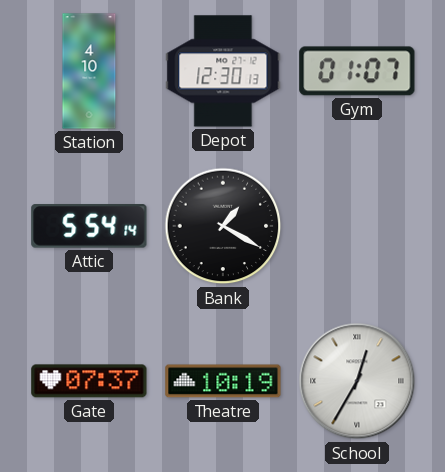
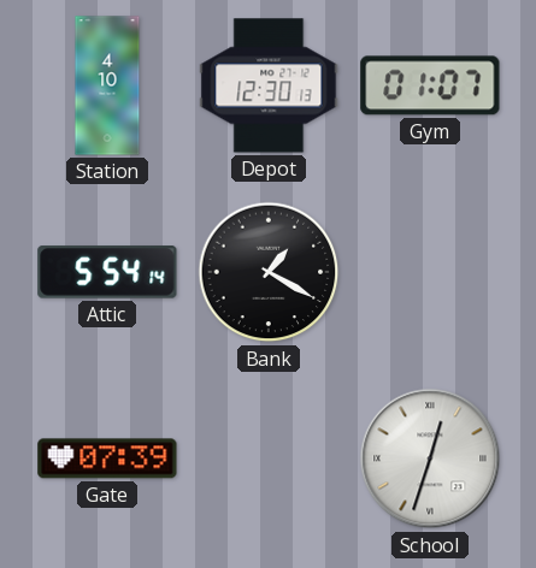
Gate: 07:37 -> 07:39 (107, 458)
Theatre: 10:19 -> none (223, 381)
School: 12:35 -> 12:33 (430, 458)
